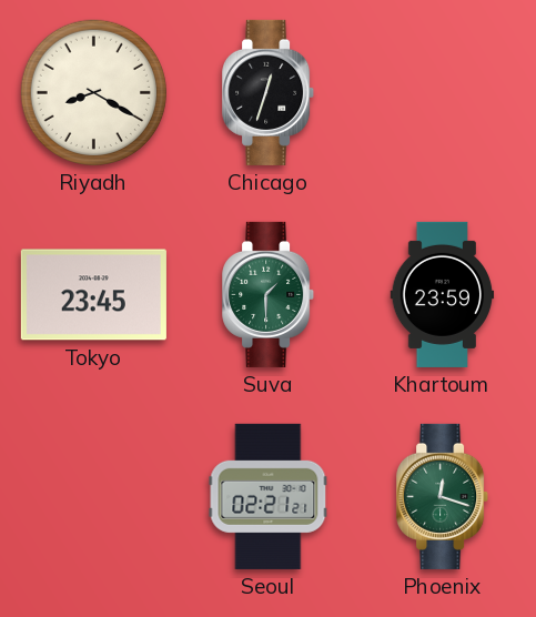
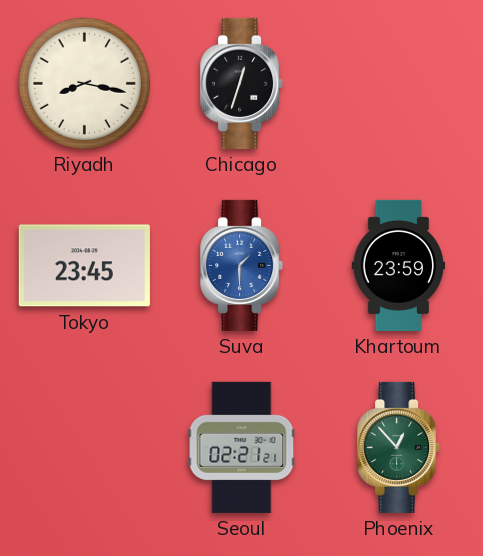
Riyadh: 8:20 -> 8:17 (84, 83)
Suva dial: green -> blue (242, 265)
Phoenix: 12:18 -> 12:53 (399, 447)
